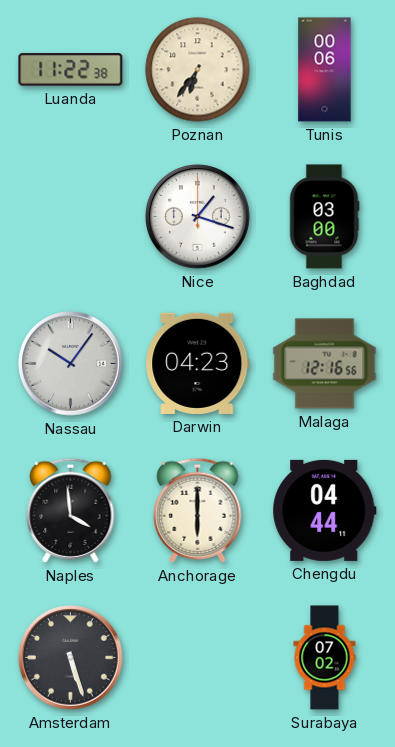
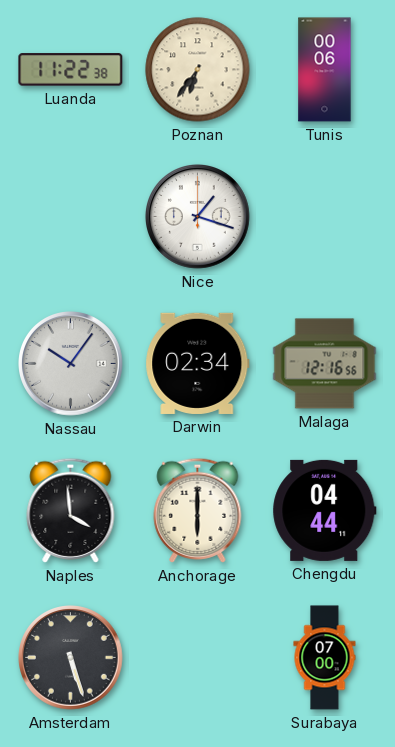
Baghdad: 03:00 -> none (324, 217)
Darwin: 04:23 -> 02:34 (198, 363)
Surabaya: 07:02 -> 07:00 (325, 658)
